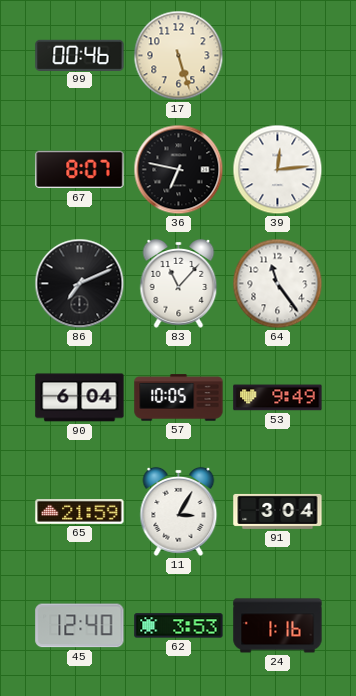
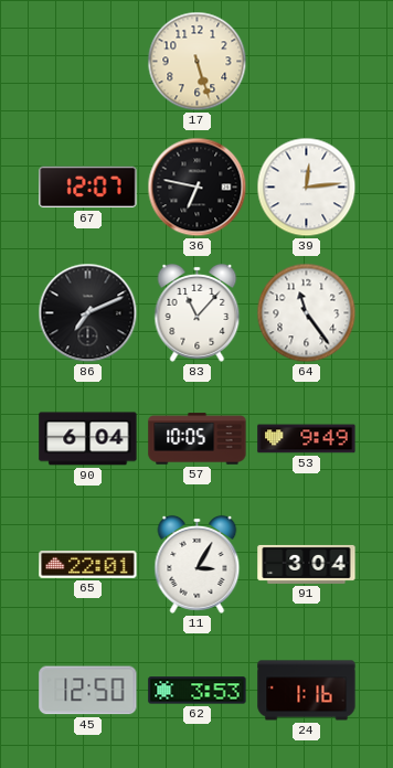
99: 00:46 -> none (80, 55)
67: 8:07 -> 12:07 (88, 188)
65: 21:59 -> 22:01 (88, 565)
45: 12:40 -> 12:50 (88, 691)
